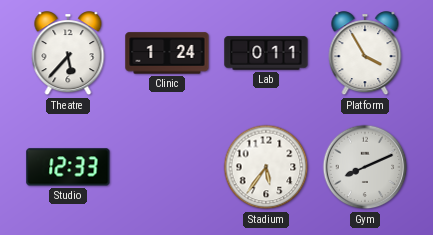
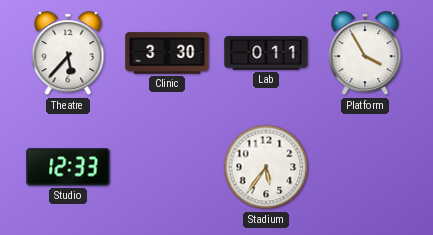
Clinic: 1:24 -> 3:30 (167, 53)
Gym: 8:11 -> none (365, 167)
